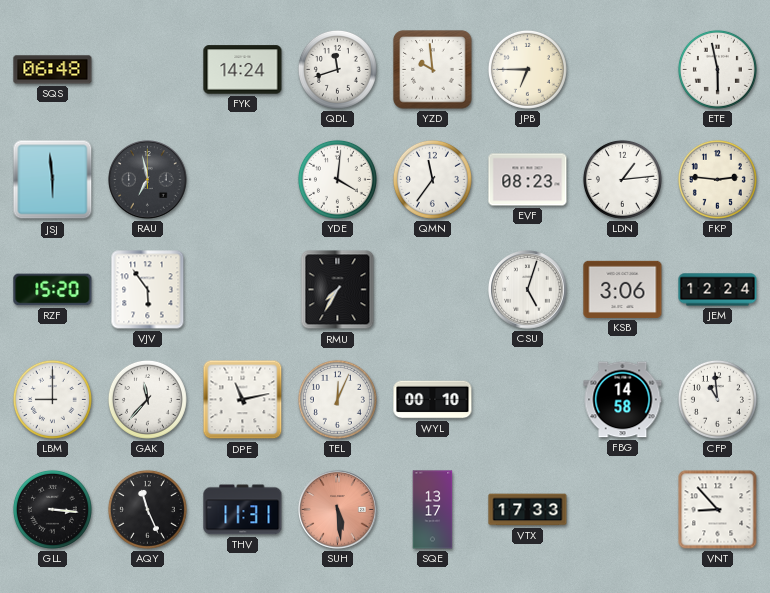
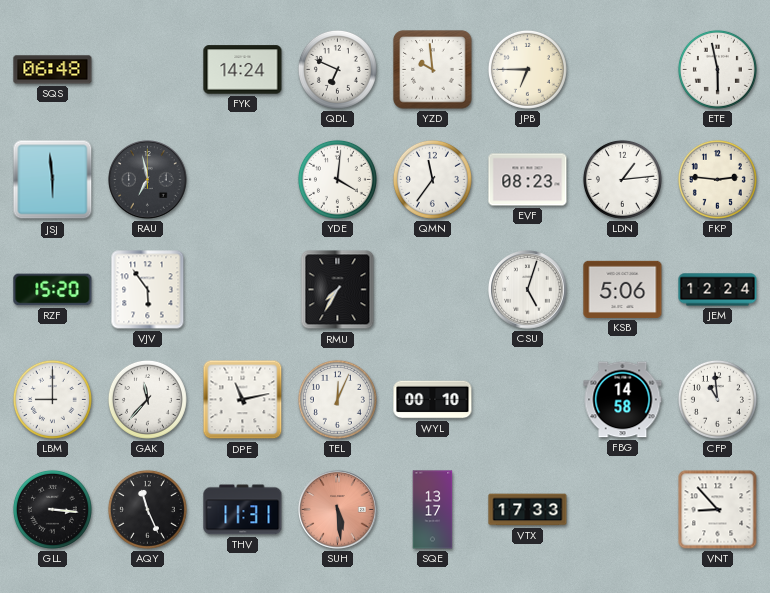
QDL: 11:42 -> 6:49 (337, 69)
KSB: 3:06 -> 5:06 (623, 289)
